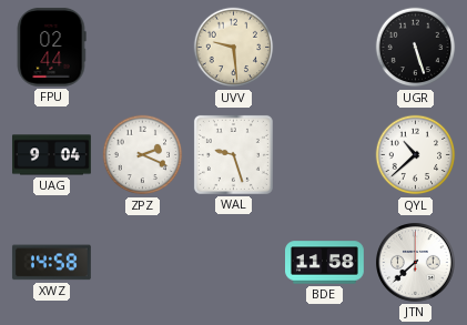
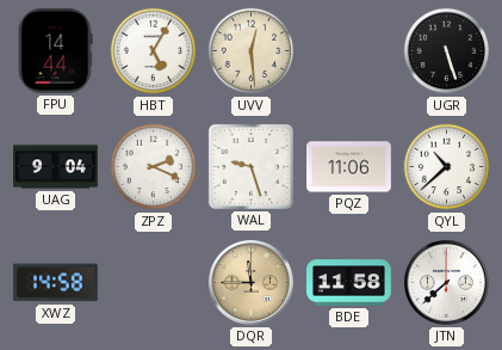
FPU: 02:44 -> 14:44 (55, 50)
HBT: none -> 5:05 (154, 51)
UVV: 9:29 -> 12:29 (252, 51)
PQZ: none -> 11:06 (349, 167)
DQR: none -> 11:45 (252, 283)
